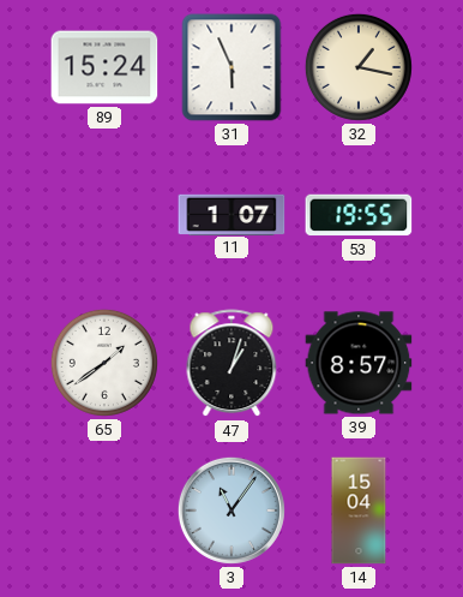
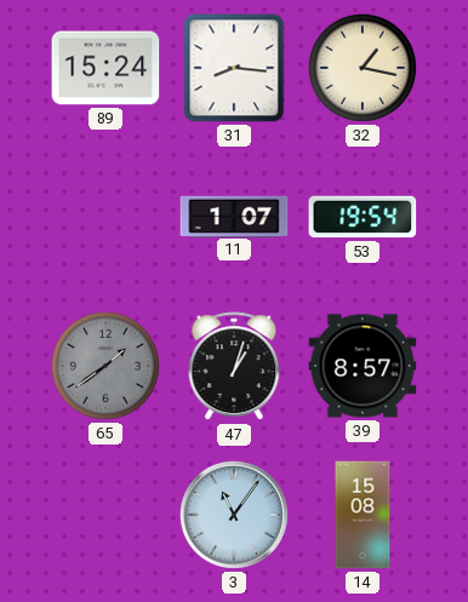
31: 5:56 -> 8:16 (234, 68)
53: 19:55 -> 19:54 (363, 217)
65 dial: white -> grey (105, 366)
14: 15:04 -> 15:08 (363, 515)
